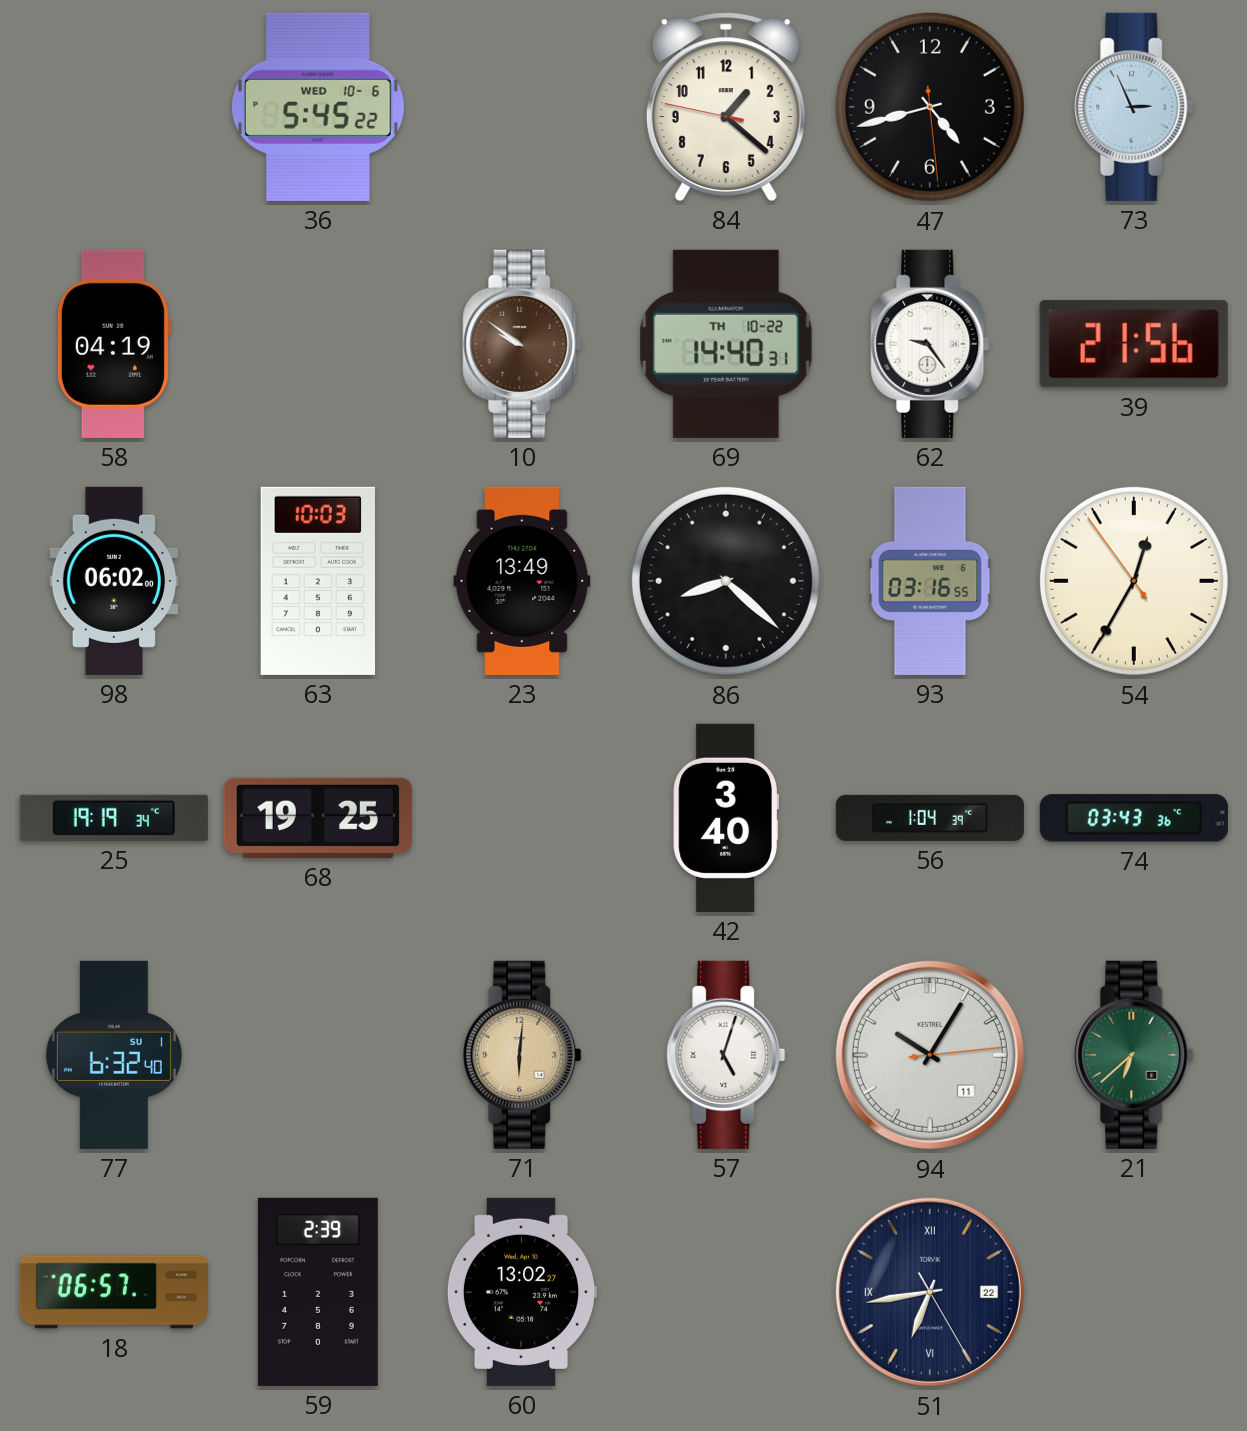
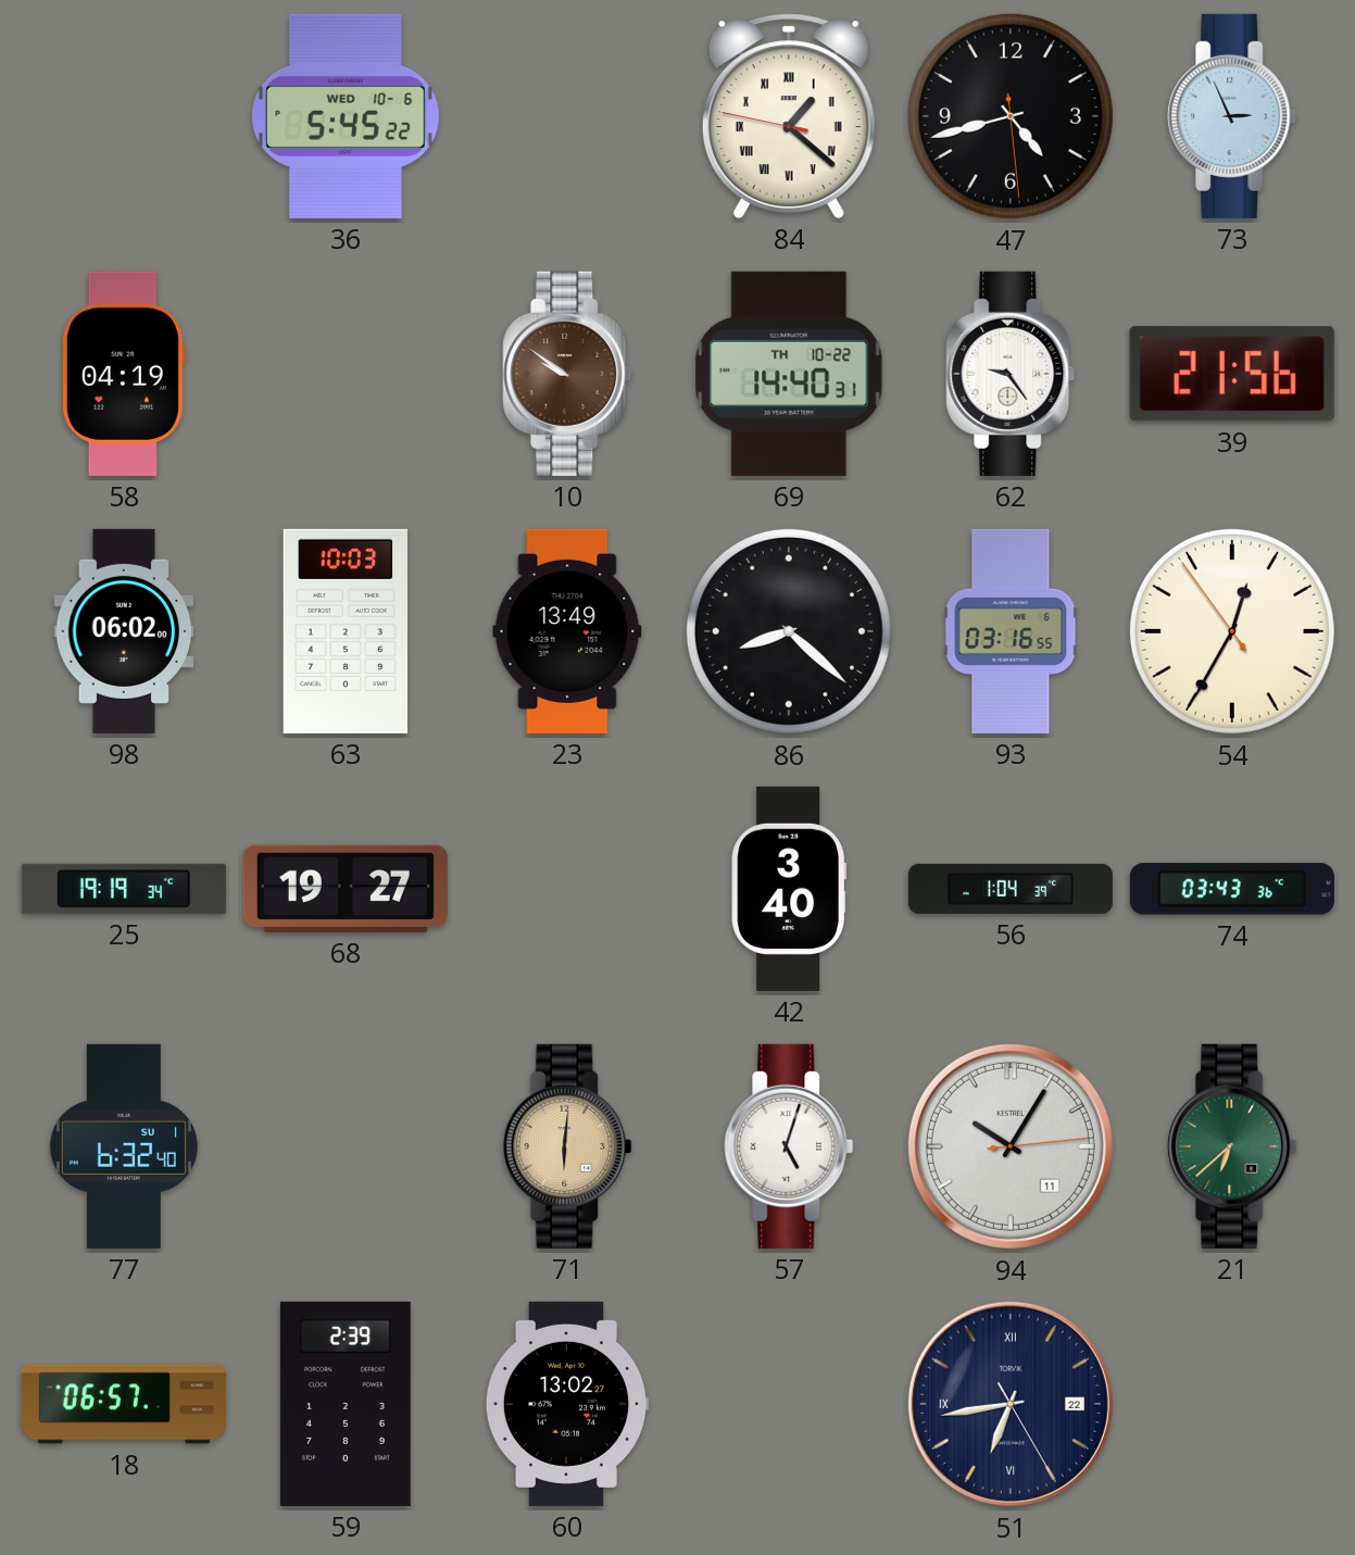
84 numerals: Arabic -> Roman (789, 116)
68: 19:25 -> 19:27 (346, 889)
